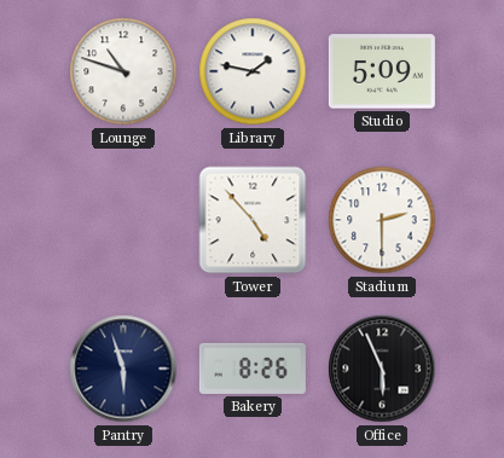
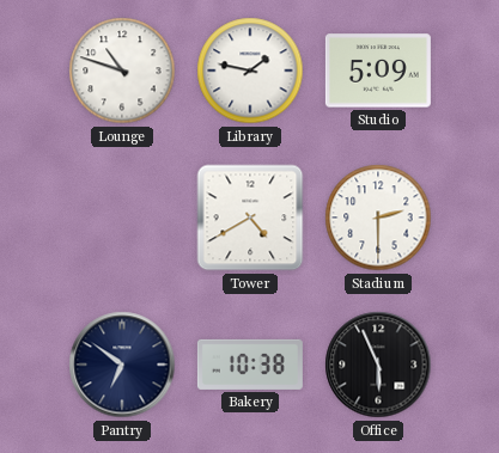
Tower: 4:53 -> 4:40 (250, 218)
Pantry: 5:57 -> 6:51 (122, 365)
Bakery: 8:26 -> 10:38 (250, 365)
